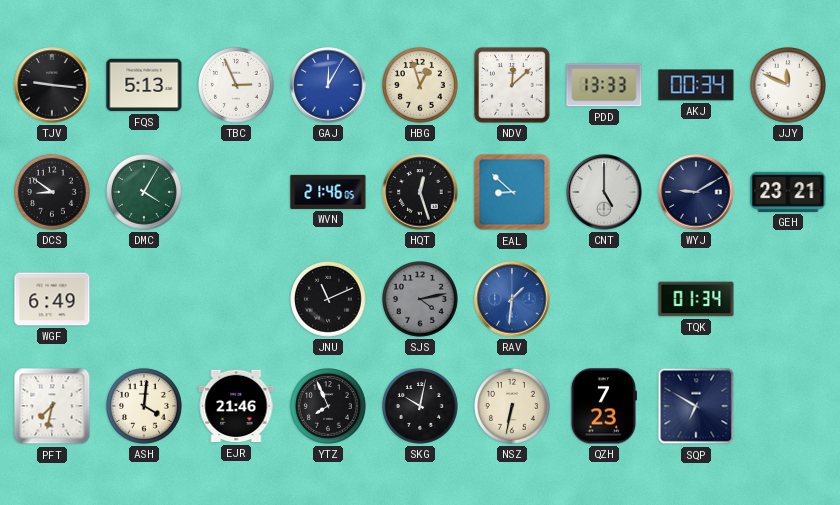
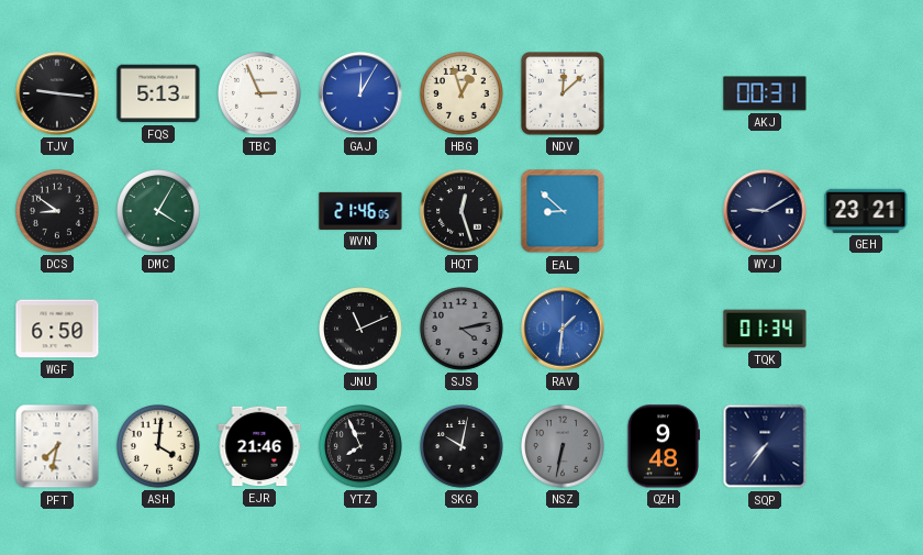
PDD: 13:33 -> none (604, 85)
AKJ: 00:34 -> 00:31 (765, 93)
JJY: 11:49 -> none (789, 86)
CNT: 5:00 -> none (604, 192)
WGF: 6:49 -> 6:50 (57, 329)
NSZ dial: cream -> grey (564, 447)
QZH: 7:23 -> 9:48 (663, 446)
SQP: 6:50 -> 7:36 (765, 446)
